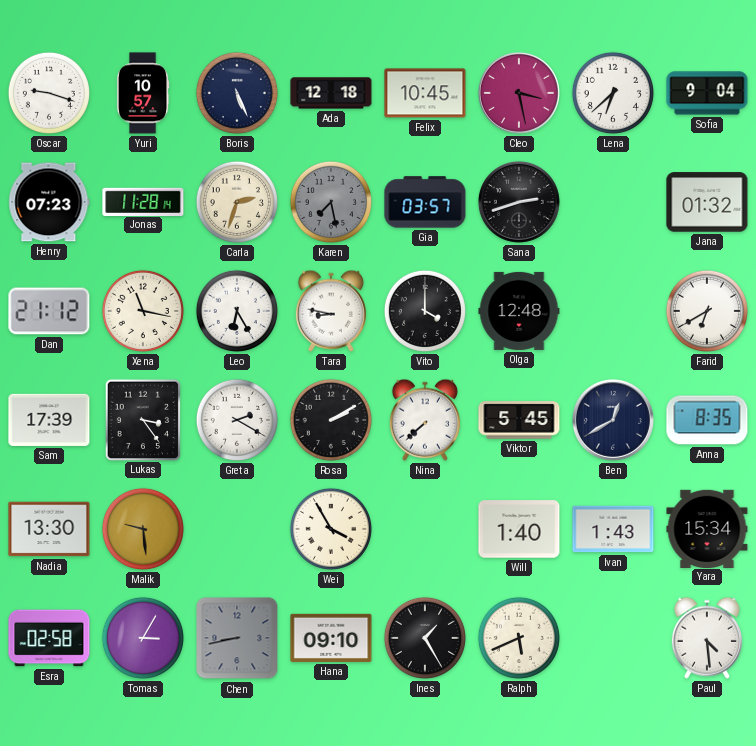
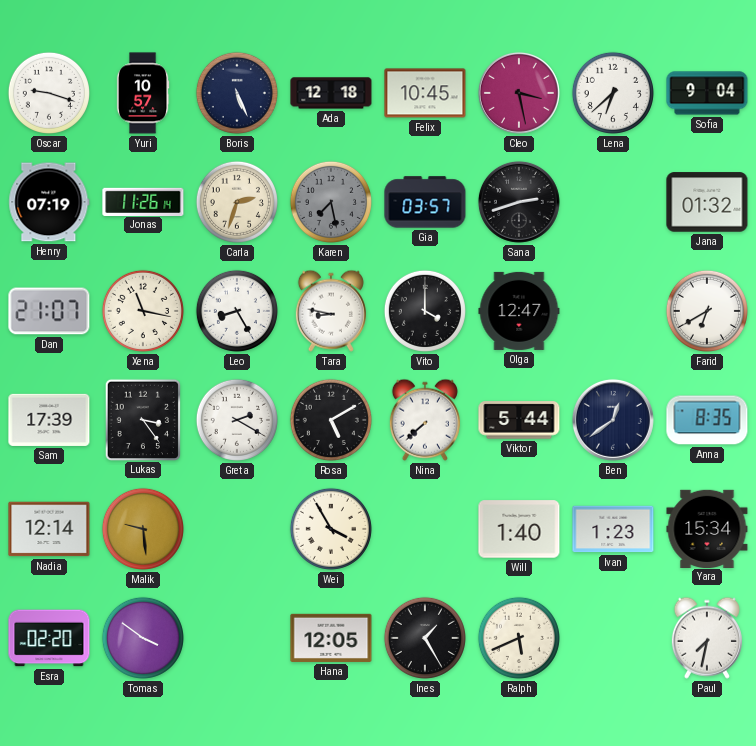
Henry: 07:23 -> 07:19 (49, 202)
Jonas: 11:28 -> 11:26 (143, 201)
Dan: 21:12 -> 21:07 (49, 311)
Leo: 6:25 -> 8:25 (237, 311)
Olga: 12:48 -> 12:47 (519, 311)
Rosa: 2:10 -> 5:10 (331, 420)
Viktor: 5:45 -> 5:44 (519, 420)
Ben: 12:40 -> 12:39 (613, 420)
Nadia: 13:30 -> 12:14 (49, 529)
Ivan: 1:43 -> 1:23 (613, 529)
Esra: 02:58 -> 02:20 (49, 638)
Tomas: 3:05 -> 3:51 (143, 638)
Chen: 8:43 -> none (237, 638)
Hana: 09:10 -> 12:05 (331, 638)
Paul: 4:29 -> 7:32 (707, 638)
